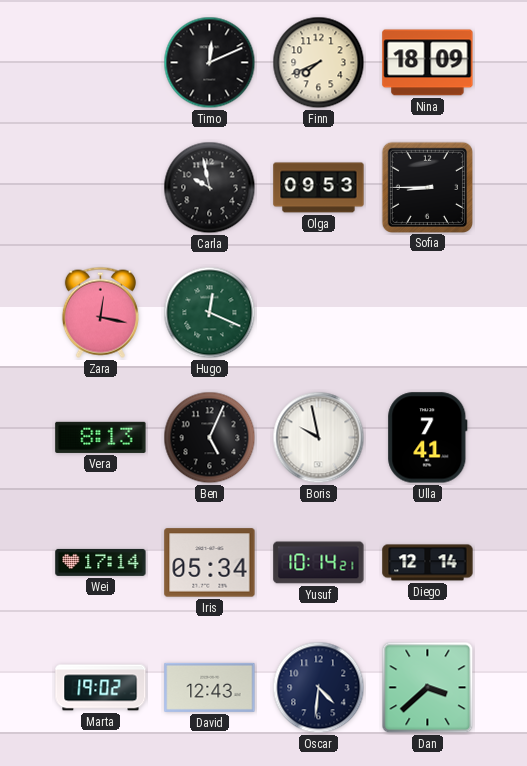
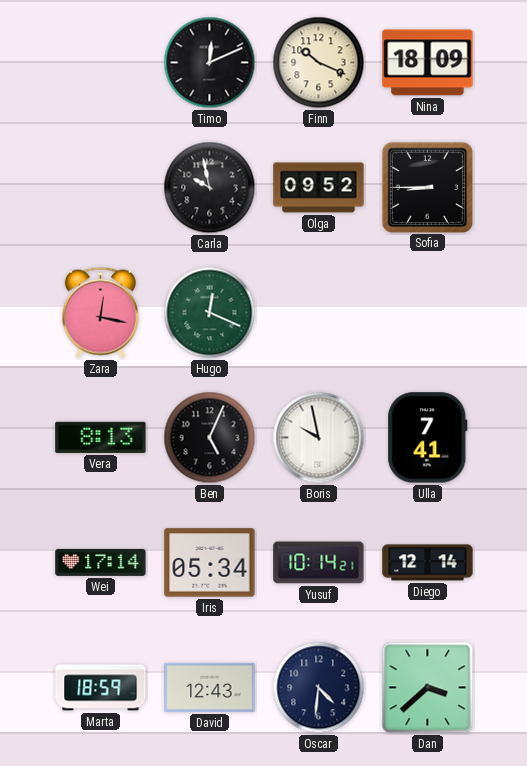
Finn: 7:41 -> 10:19 (319, 63)
Olga: 09:53 -> 09:52 (319, 188)
Marta: 19:02 -> 18:59 (101, 688)
